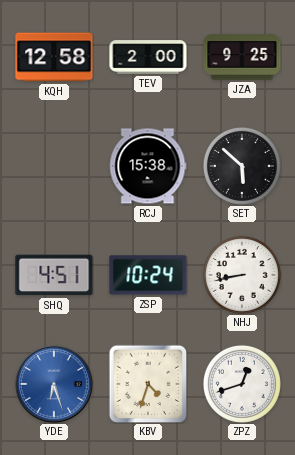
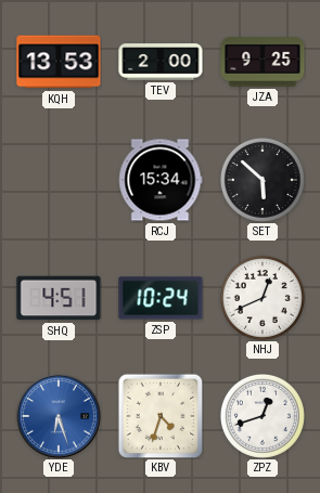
KQH: 12:58 -> 13:53 (59, 62)
RCJ: 15:38 -> 15:34 (161, 180)
NHJ: 8:43 -> 12:41 (263, 298)
